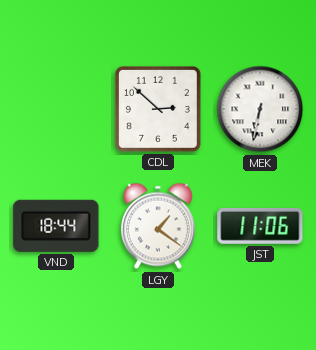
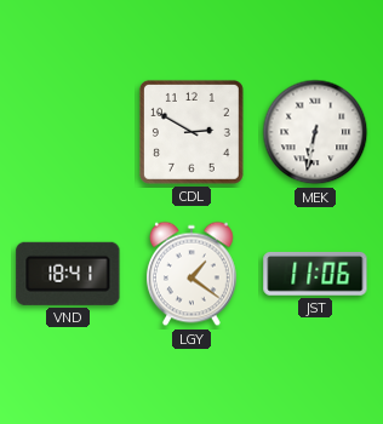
CDL: 2:52 -> 2:50 (191, 132)
VND: 18:44 -> 18:41 (68, 274)
